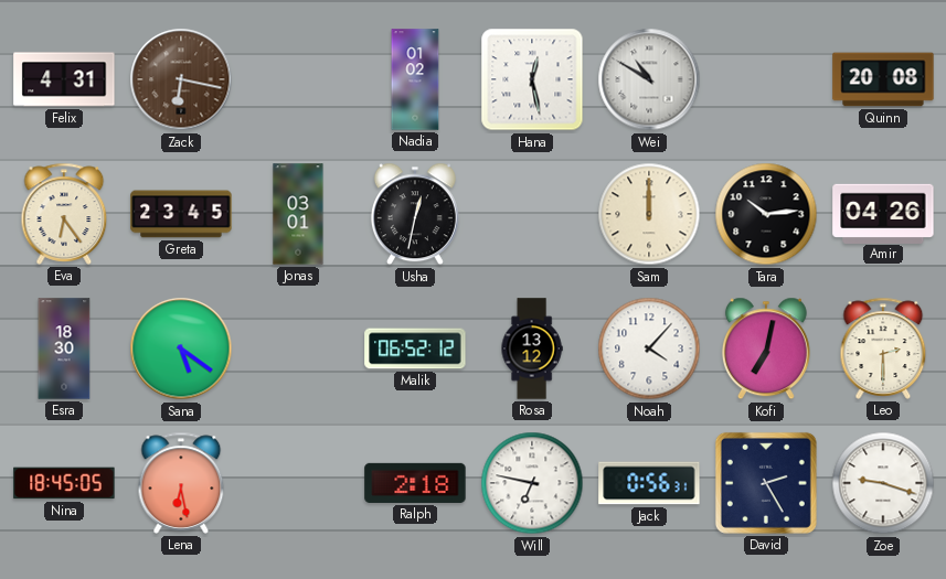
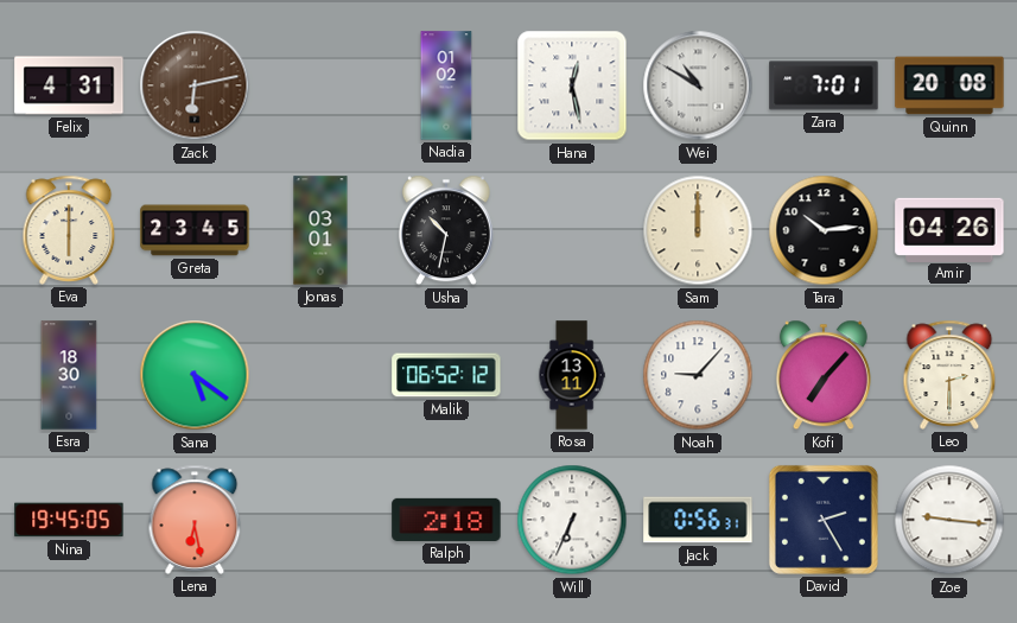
Zack: 6:17 -> 6:13 (195, 85)
Zara: none -> 7:01 (824, 85)
Eva: 6:24 -> 6:00 (69, 230)
Usha: 12:32 -> 10:32 (446, 230)
Rosa: 13:12 -> 13:11 (572, 375)
Noah: 4:07 -> 9:07 (698, 375)
Kofi: 7:02 -> 7:07 (824, 375)
Nina: 18:45 -> 19:45 (69, 520)
Will: 6:47 -> 6:34 (572, 520)
Zoe: 9:18 -> 9:16 (949, 520)
